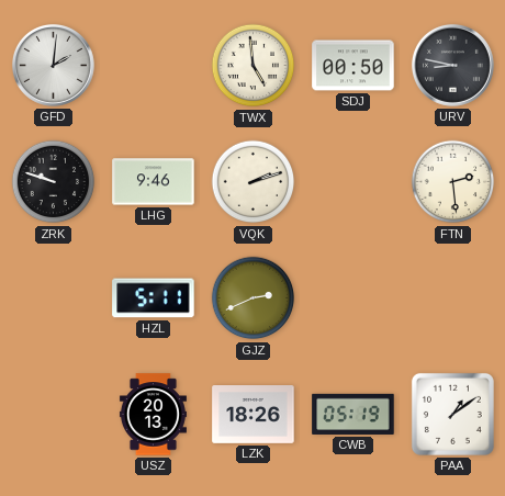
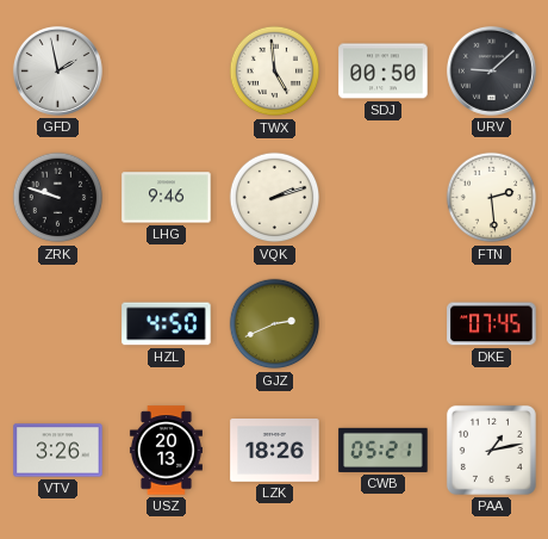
GFD: 2:01 -> 1:58 (57, 70)
URV: 8:47 -> 9:08 (491, 70)
HZL: 5:11 -> 4:50 (167, 324)
DKE: none -> 07:45 (492, 324)
VTV: none -> 3:26 (58, 451)
CWB: 05:19 -> 05:21 (384, 450)
PAA: 1:09 -> 1:13 (491, 450)
